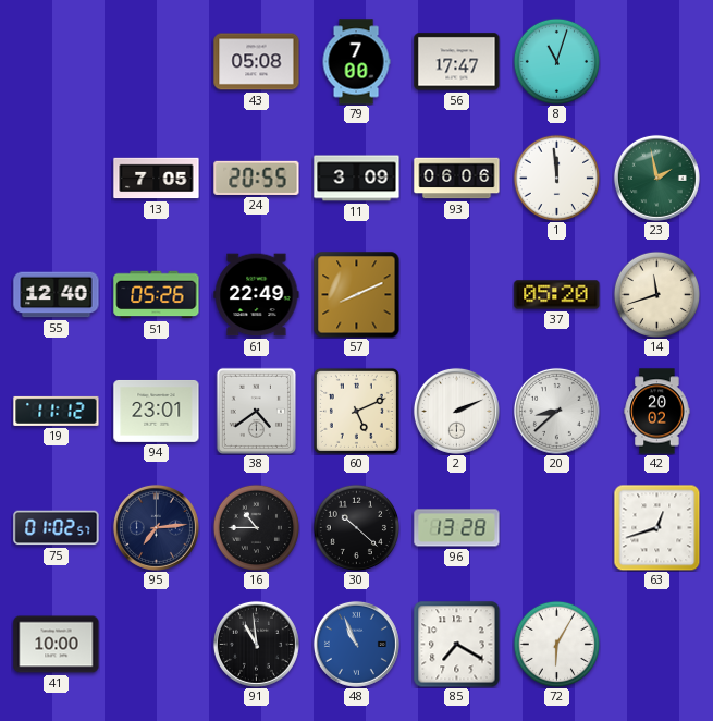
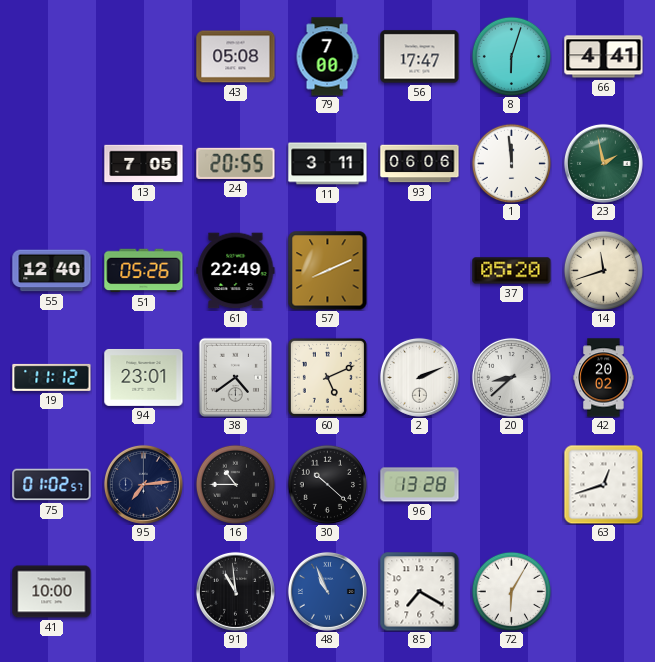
8: 11:03 -> 6:03 (511, 56)
66: none -> 4:41 (604, 57)
11: 3:09 -> 3:11 (328, 164)
